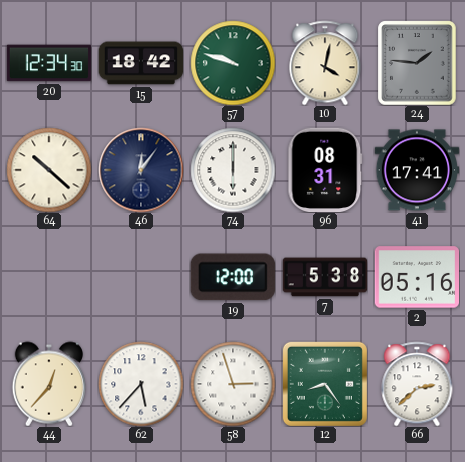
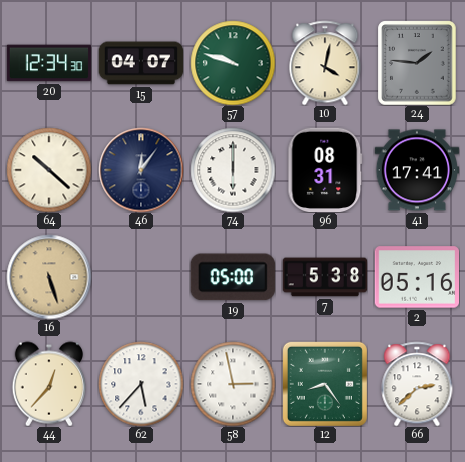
15: 18:42 -> 04:07 (141, 63)
16: none -> 5:27 (49, 277)
19: 12:00 -> 05:00 (233, 277)
58: 2:57 -> 2:58 (233, 384)
